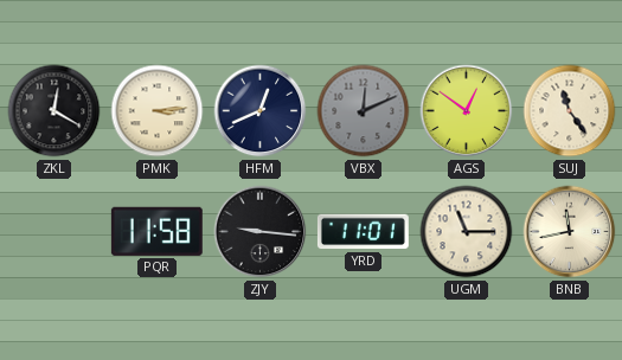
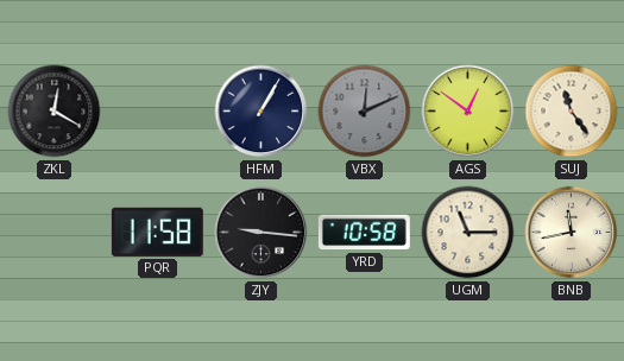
PMK: 3:14 -> none (158, 111)
HFM: 12:41 -> 1:05 (261, 112)
YRD: 11:01 -> 10:58 (364, 233)
